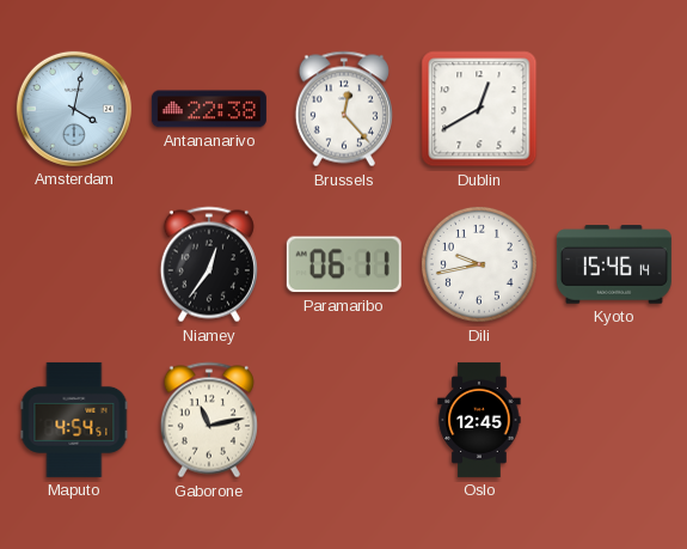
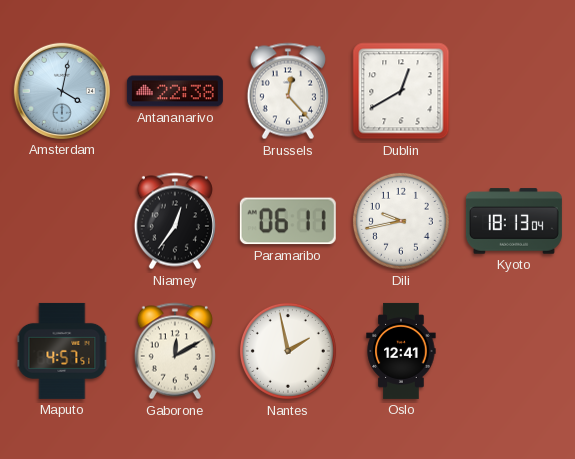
Kyoto: 15:46 -> 18:13 (514, 221)
Maputo: 4:54 -> 4:57 (62, 351)
Gaborone: 11:13 -> 12:10 (175, 351)
Nantes: none -> 1:58 (288, 351)
Oslo: 12:45 -> 12:41 (401, 351)
